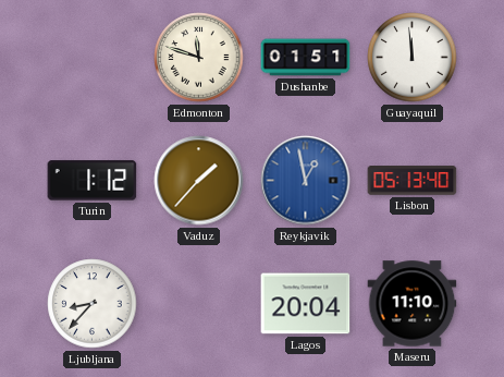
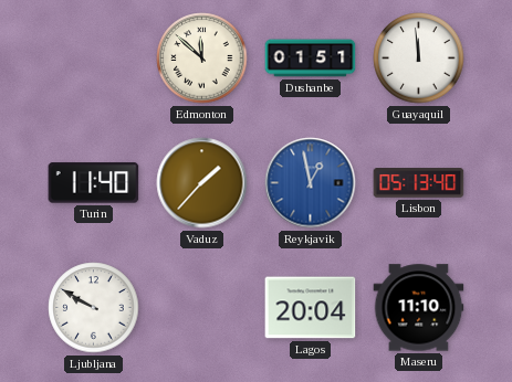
Edmonton: 11:48 -> 11:52 (202, 59)
Turin: 1:12 -> 11:40 (94, 183)
Ljubljana: 8:37 -> 9:50 (94, 308)
